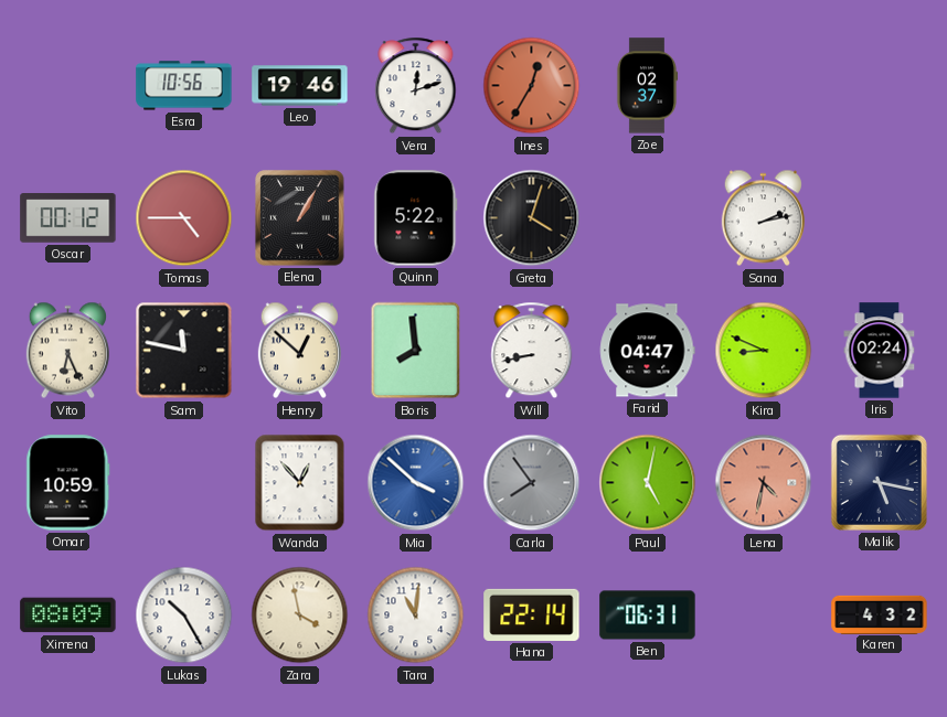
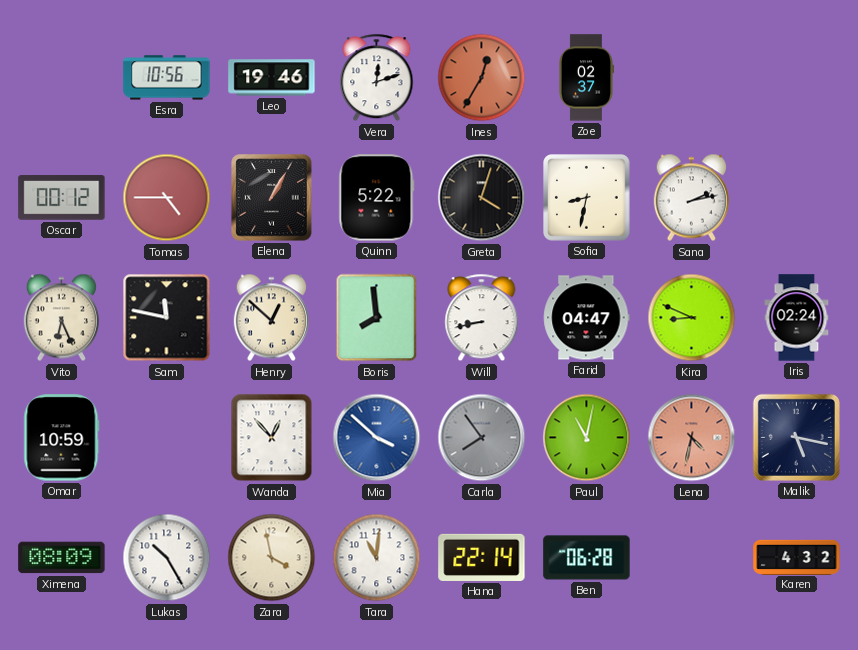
Sofia: none -> 8:32 (587, 198)
Paul: 5:02 -> 11:02 (587, 438)
Ben: 06:31 -> 06:28 (587, 558)
